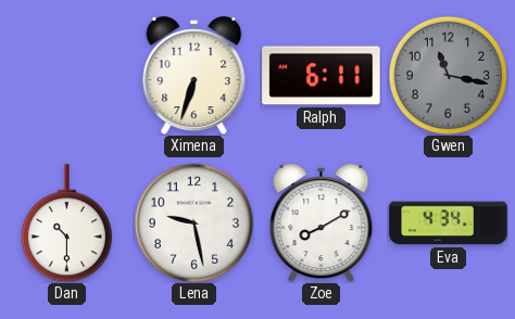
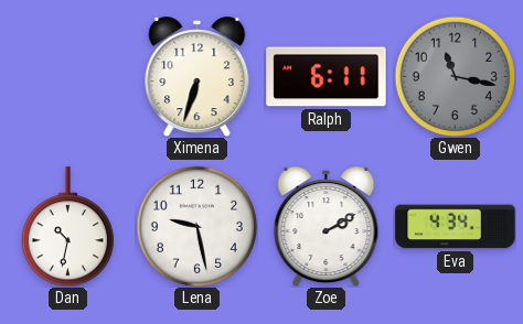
Dan: 10:30 -> 10:32 (67, 227)
Zoe: 8:10 -> 2:10 (327, 227)
